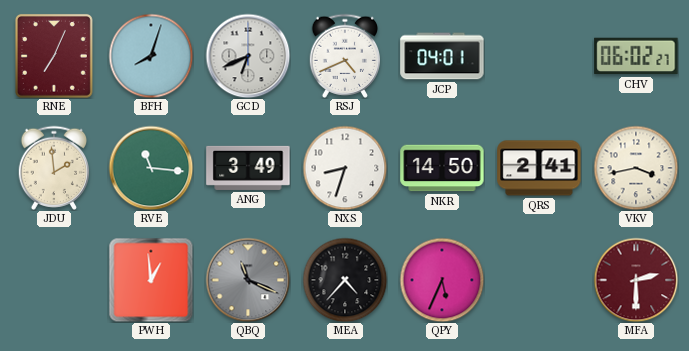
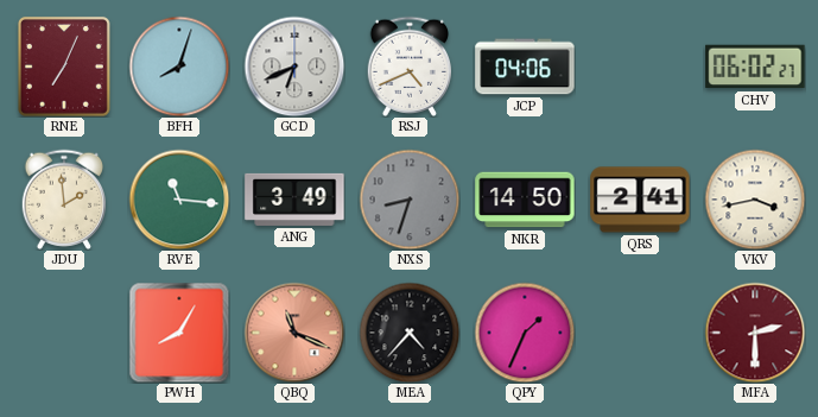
JCP: 04:01 -> 04:06 (525, 67)
NXS dial: white -> grey (410, 200)
PWH: 12:59 -> 8:05 (179, 333)
QBQ dial: grey -> salmon (294, 333)
QPY: 5:34 -> 1:34 (525, 333)
